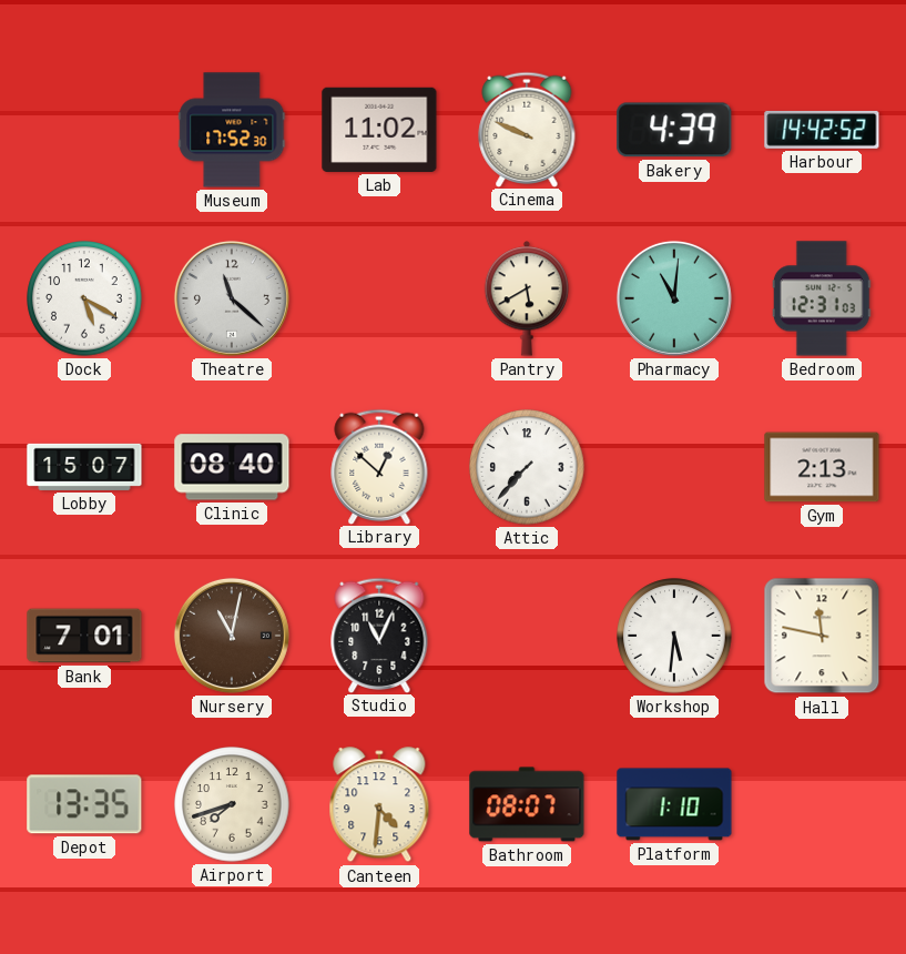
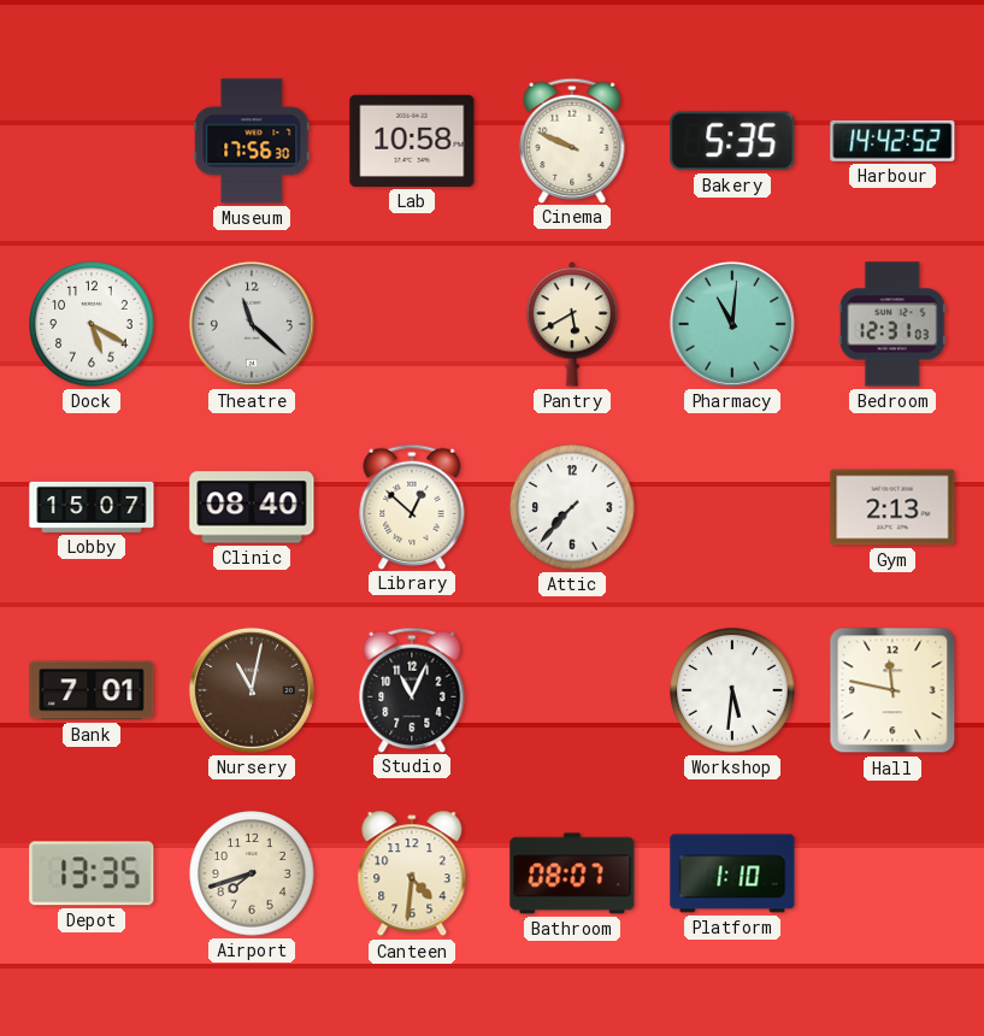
Museum: 17:52 -> 17:56 (252, 141)
Lab: 11:02 -> 10:58 (412, 141)
Bakery: 4:39 -> 5:35 (732, 141)
